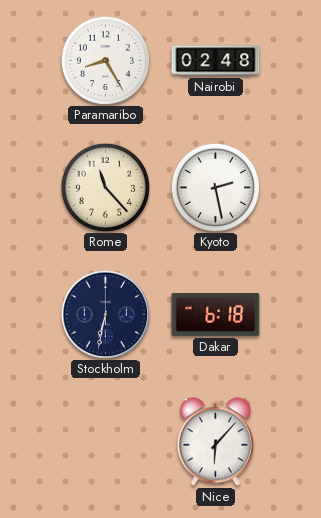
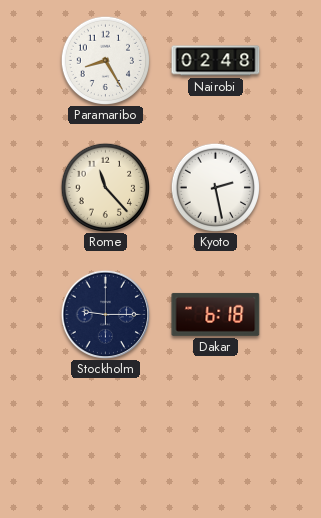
Stockholm: 6:32 -> 9:15 (105, 314)
Nice: 6:07 -> none (215, 442)
